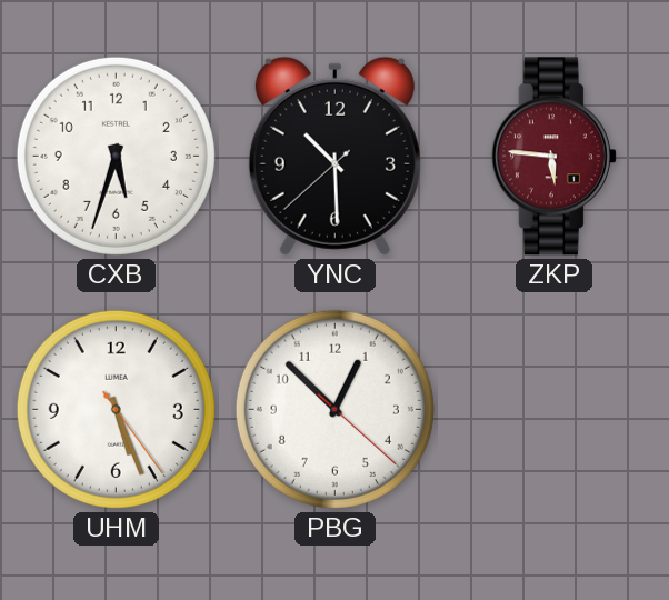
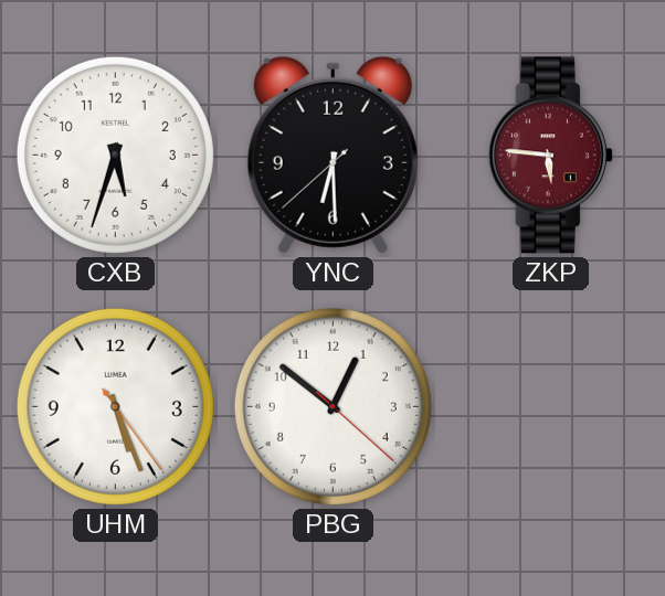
YNC: 10:29 -> 6:29 (332, 155)
PBG: 12:52 -> 12:51 (332, 406)
